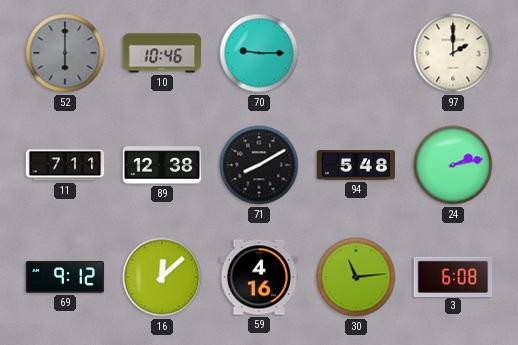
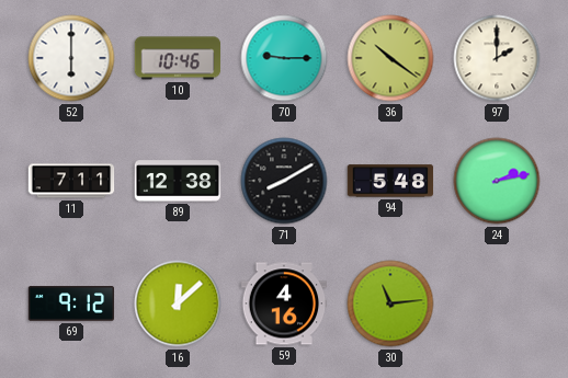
52 dial: grey -> white (71, 58)
36: none -> 10:21 (390, 58)
3: 6:08 -> none (453, 276)
